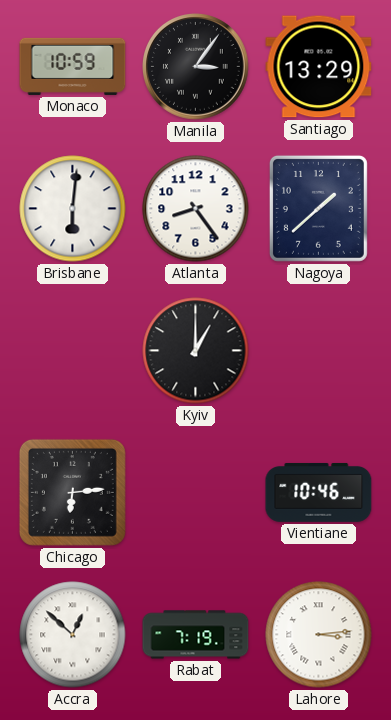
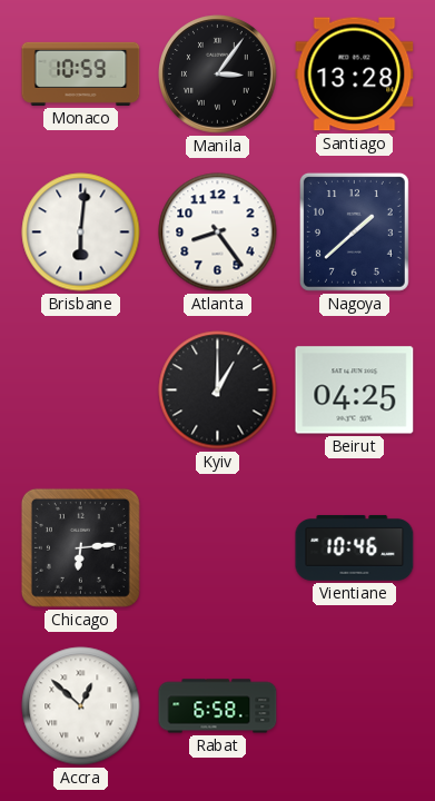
Santiago: 13:29 -> 13:28 (355, 75)
Beirut: none -> 04:25 (355, 390)
Rabat: 7:19 -> 6:58 (218, 706)
Lahore: 3:14 -> none (319, 635)
